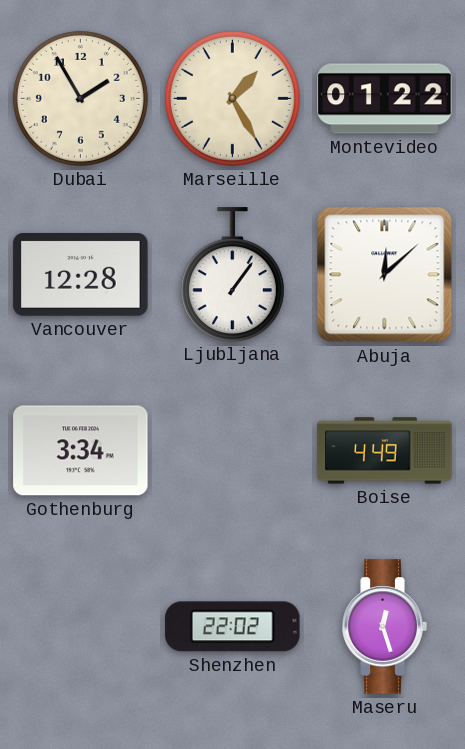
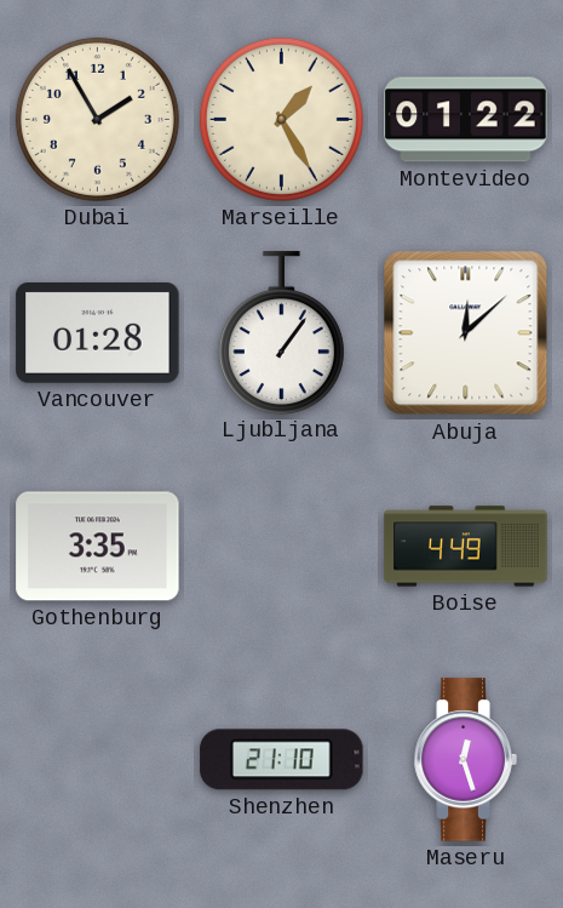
Vancouver: 12:28 -> 01:28 (98, 332)
Gothenburg: 3:34 -> 3:35 (98, 547)
Shenzhen: 22:02 -> 21:10 (282, 760)
